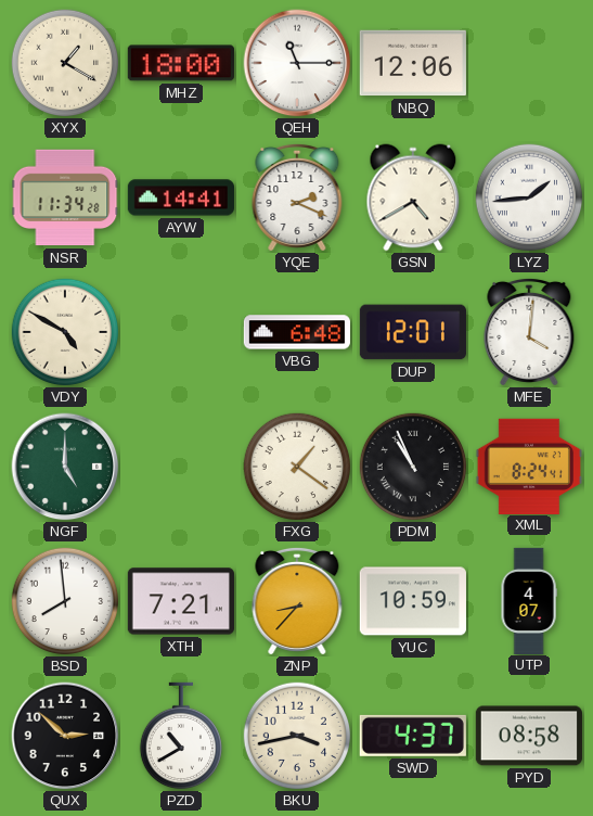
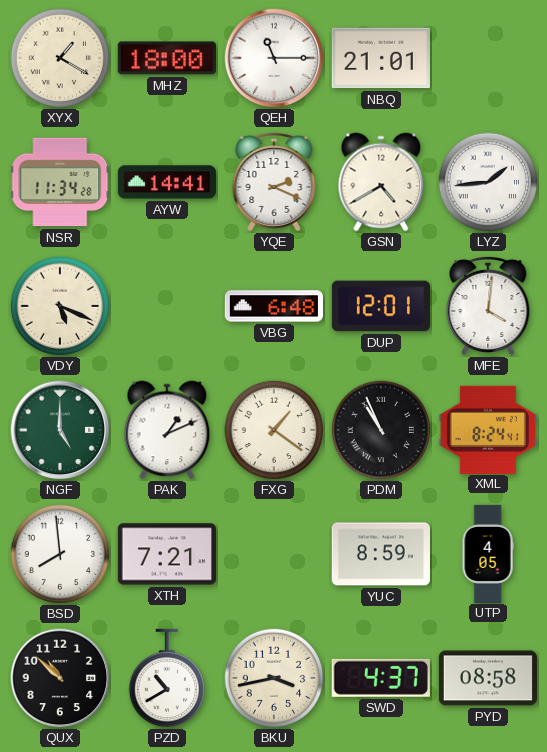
NBQ: 12:06 -> 21:01 (381, 58)
VDY: 4:50 -> 5:19 (60, 306)
PAK: none -> 1:11 (167, 430)
ZNP: 8:37 -> none (297, 601)
YUC: 10:59 -> 8:59 (381, 554)
UTP: 4:07 -> 4:05 (488, 553)
QUX: 2:52 -> 10:52 (60, 678)
